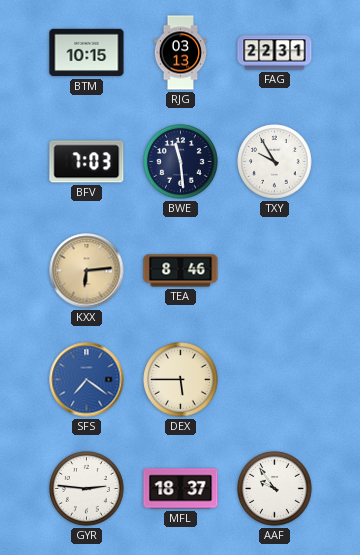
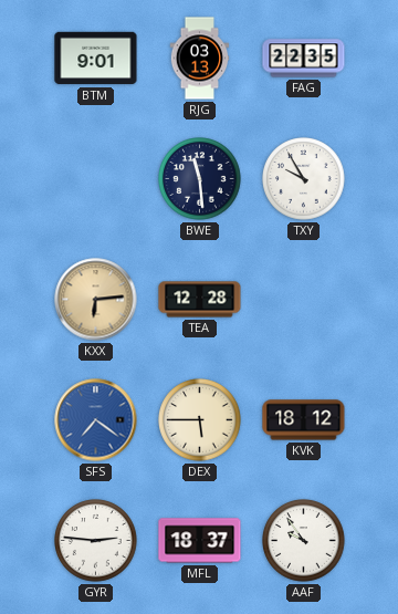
BTM: 10:15 -> 9:01 (96, 59)
FAG: 22:31 -> 22:35 (304, 59)
BFV: 7:03 -> none (87, 162)
TEA: 8:46 -> 12:28 (200, 300)
KVK: none -> 18:12 (304, 420)
